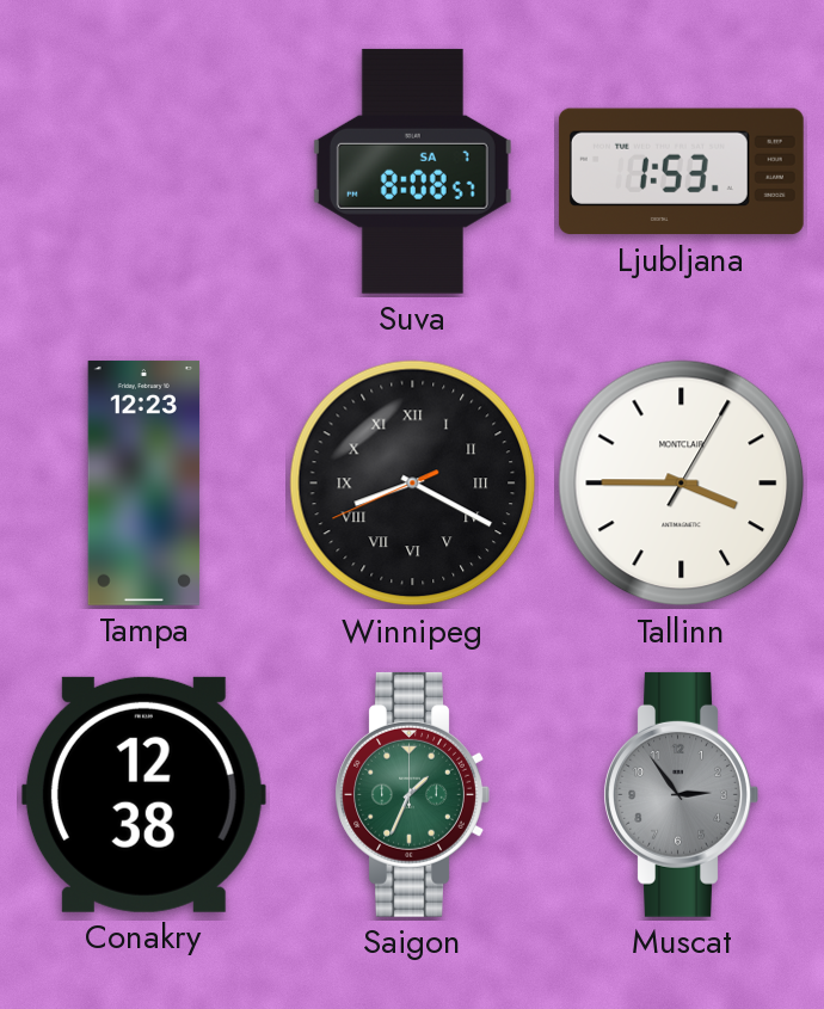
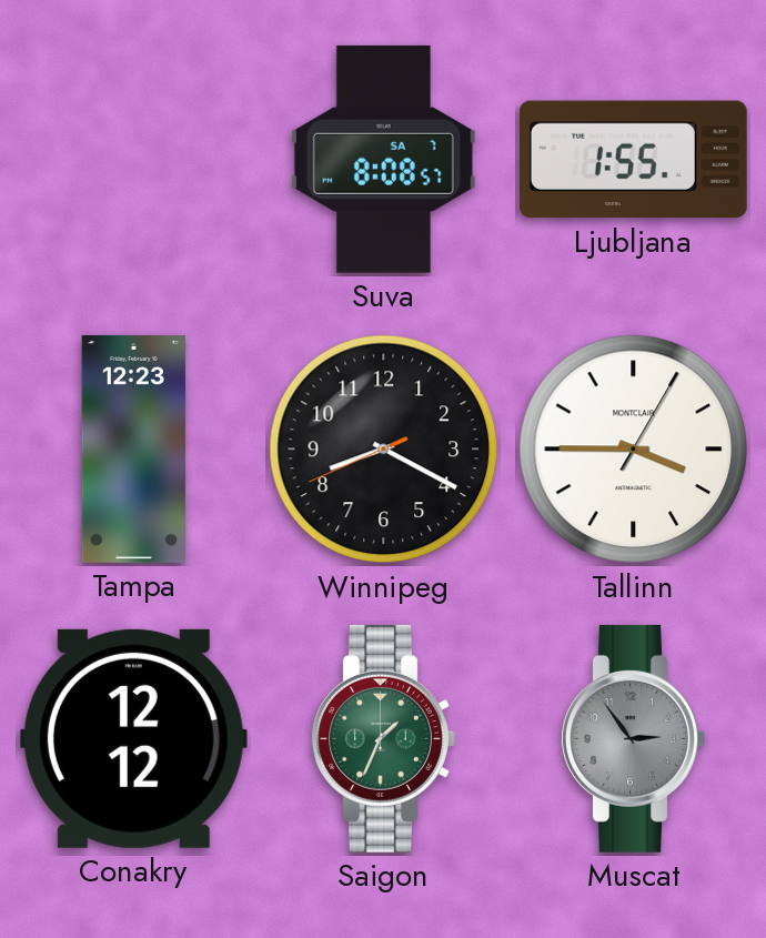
Ljubljana: 1:53 -> 1:55 (633, 160)
Winnipeg numerals: Roman -> Arabic (384, 450)
Conakry: 12:38 -> 12:12 (133, 738)
